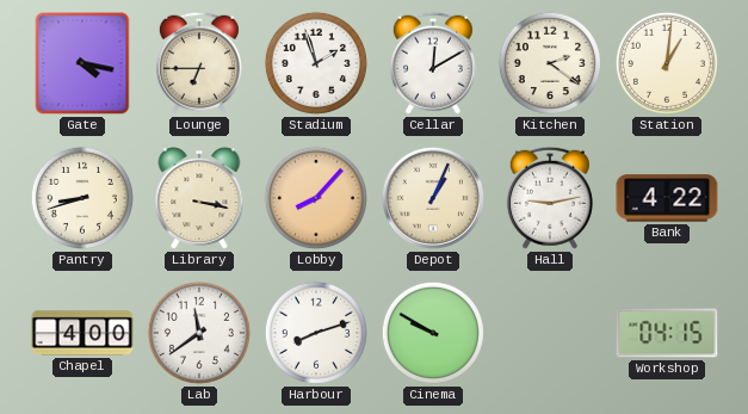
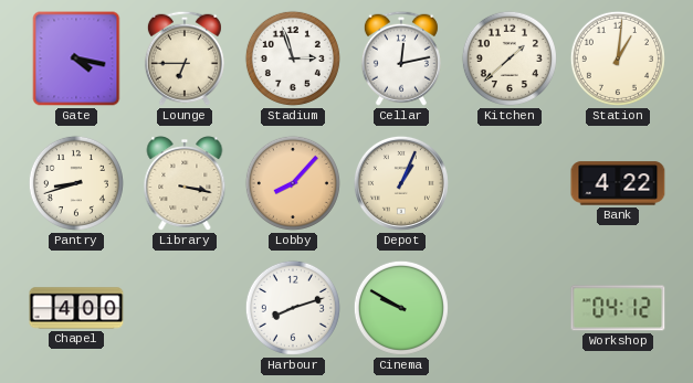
Stadium: 1:57 -> 2:57 (293, 58)
Cellar: 12:10 -> 12:13 (401, 58)
Kitchen: 2:21 -> 1:38 (510, 58)
Hall: 9:13 -> none (550, 198)
Lab: 11:39 -> none (199, 333)
Workshop: 04:15 -> 04:12 (618, 308)
